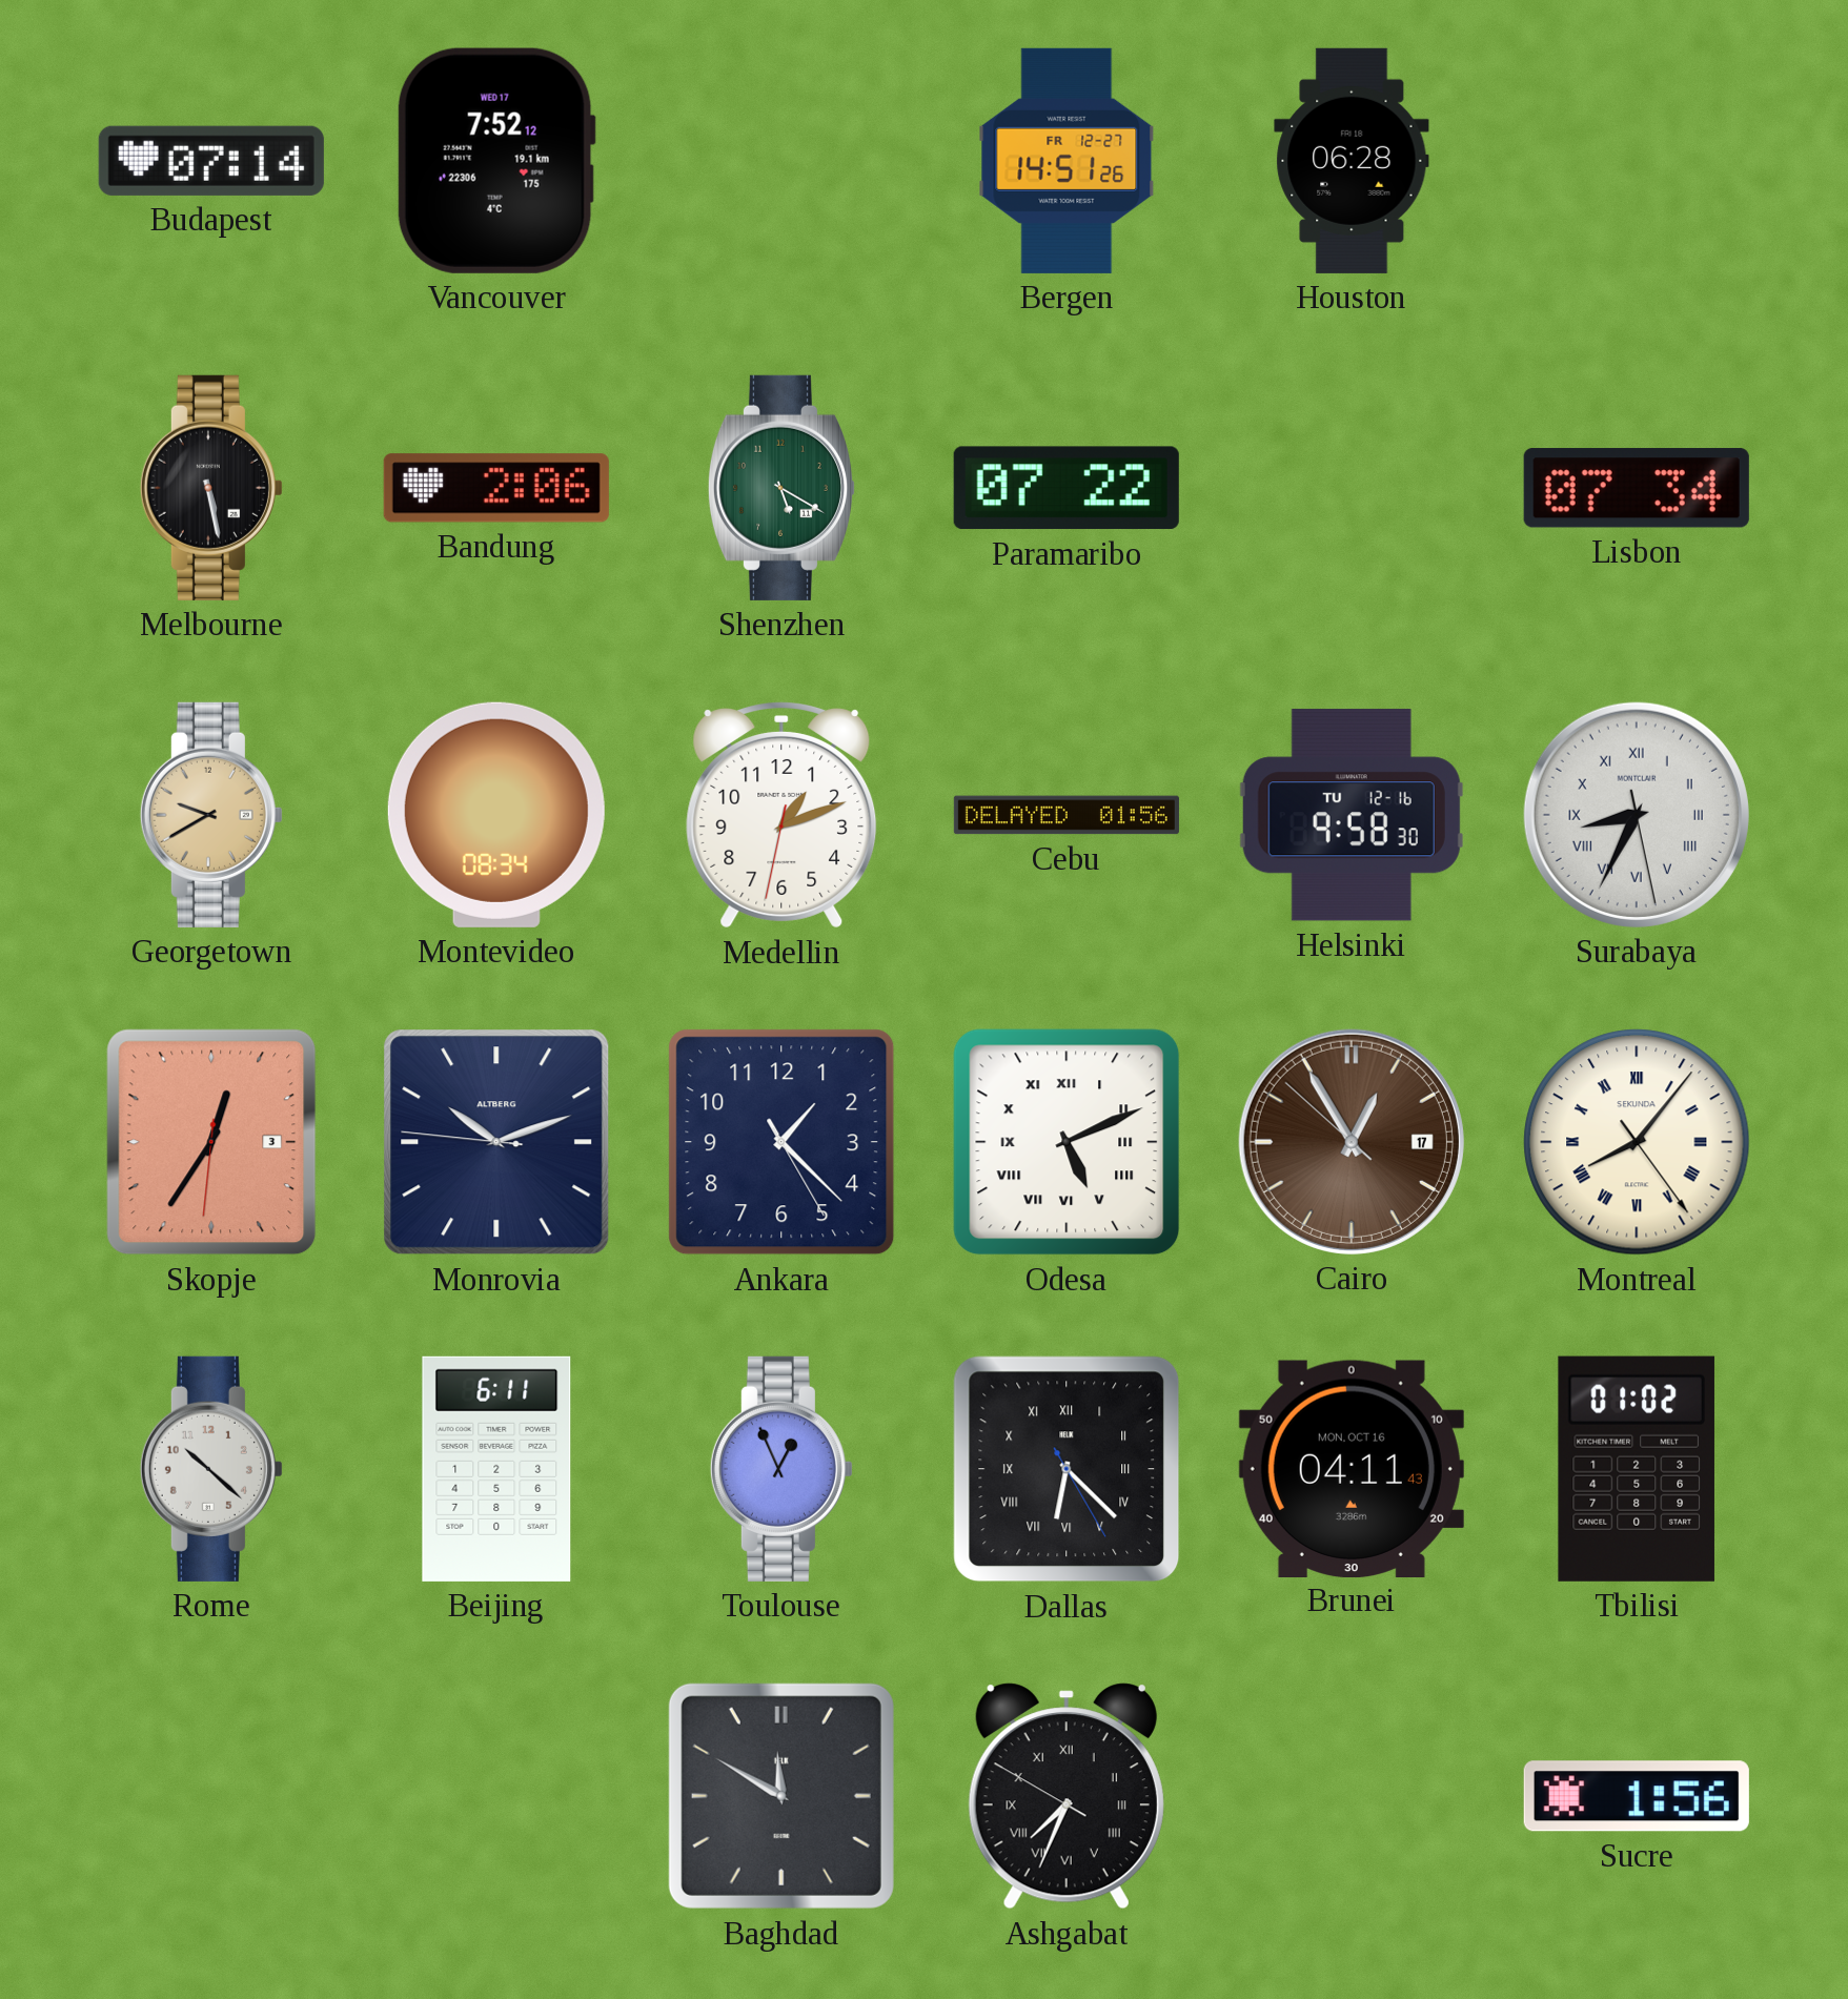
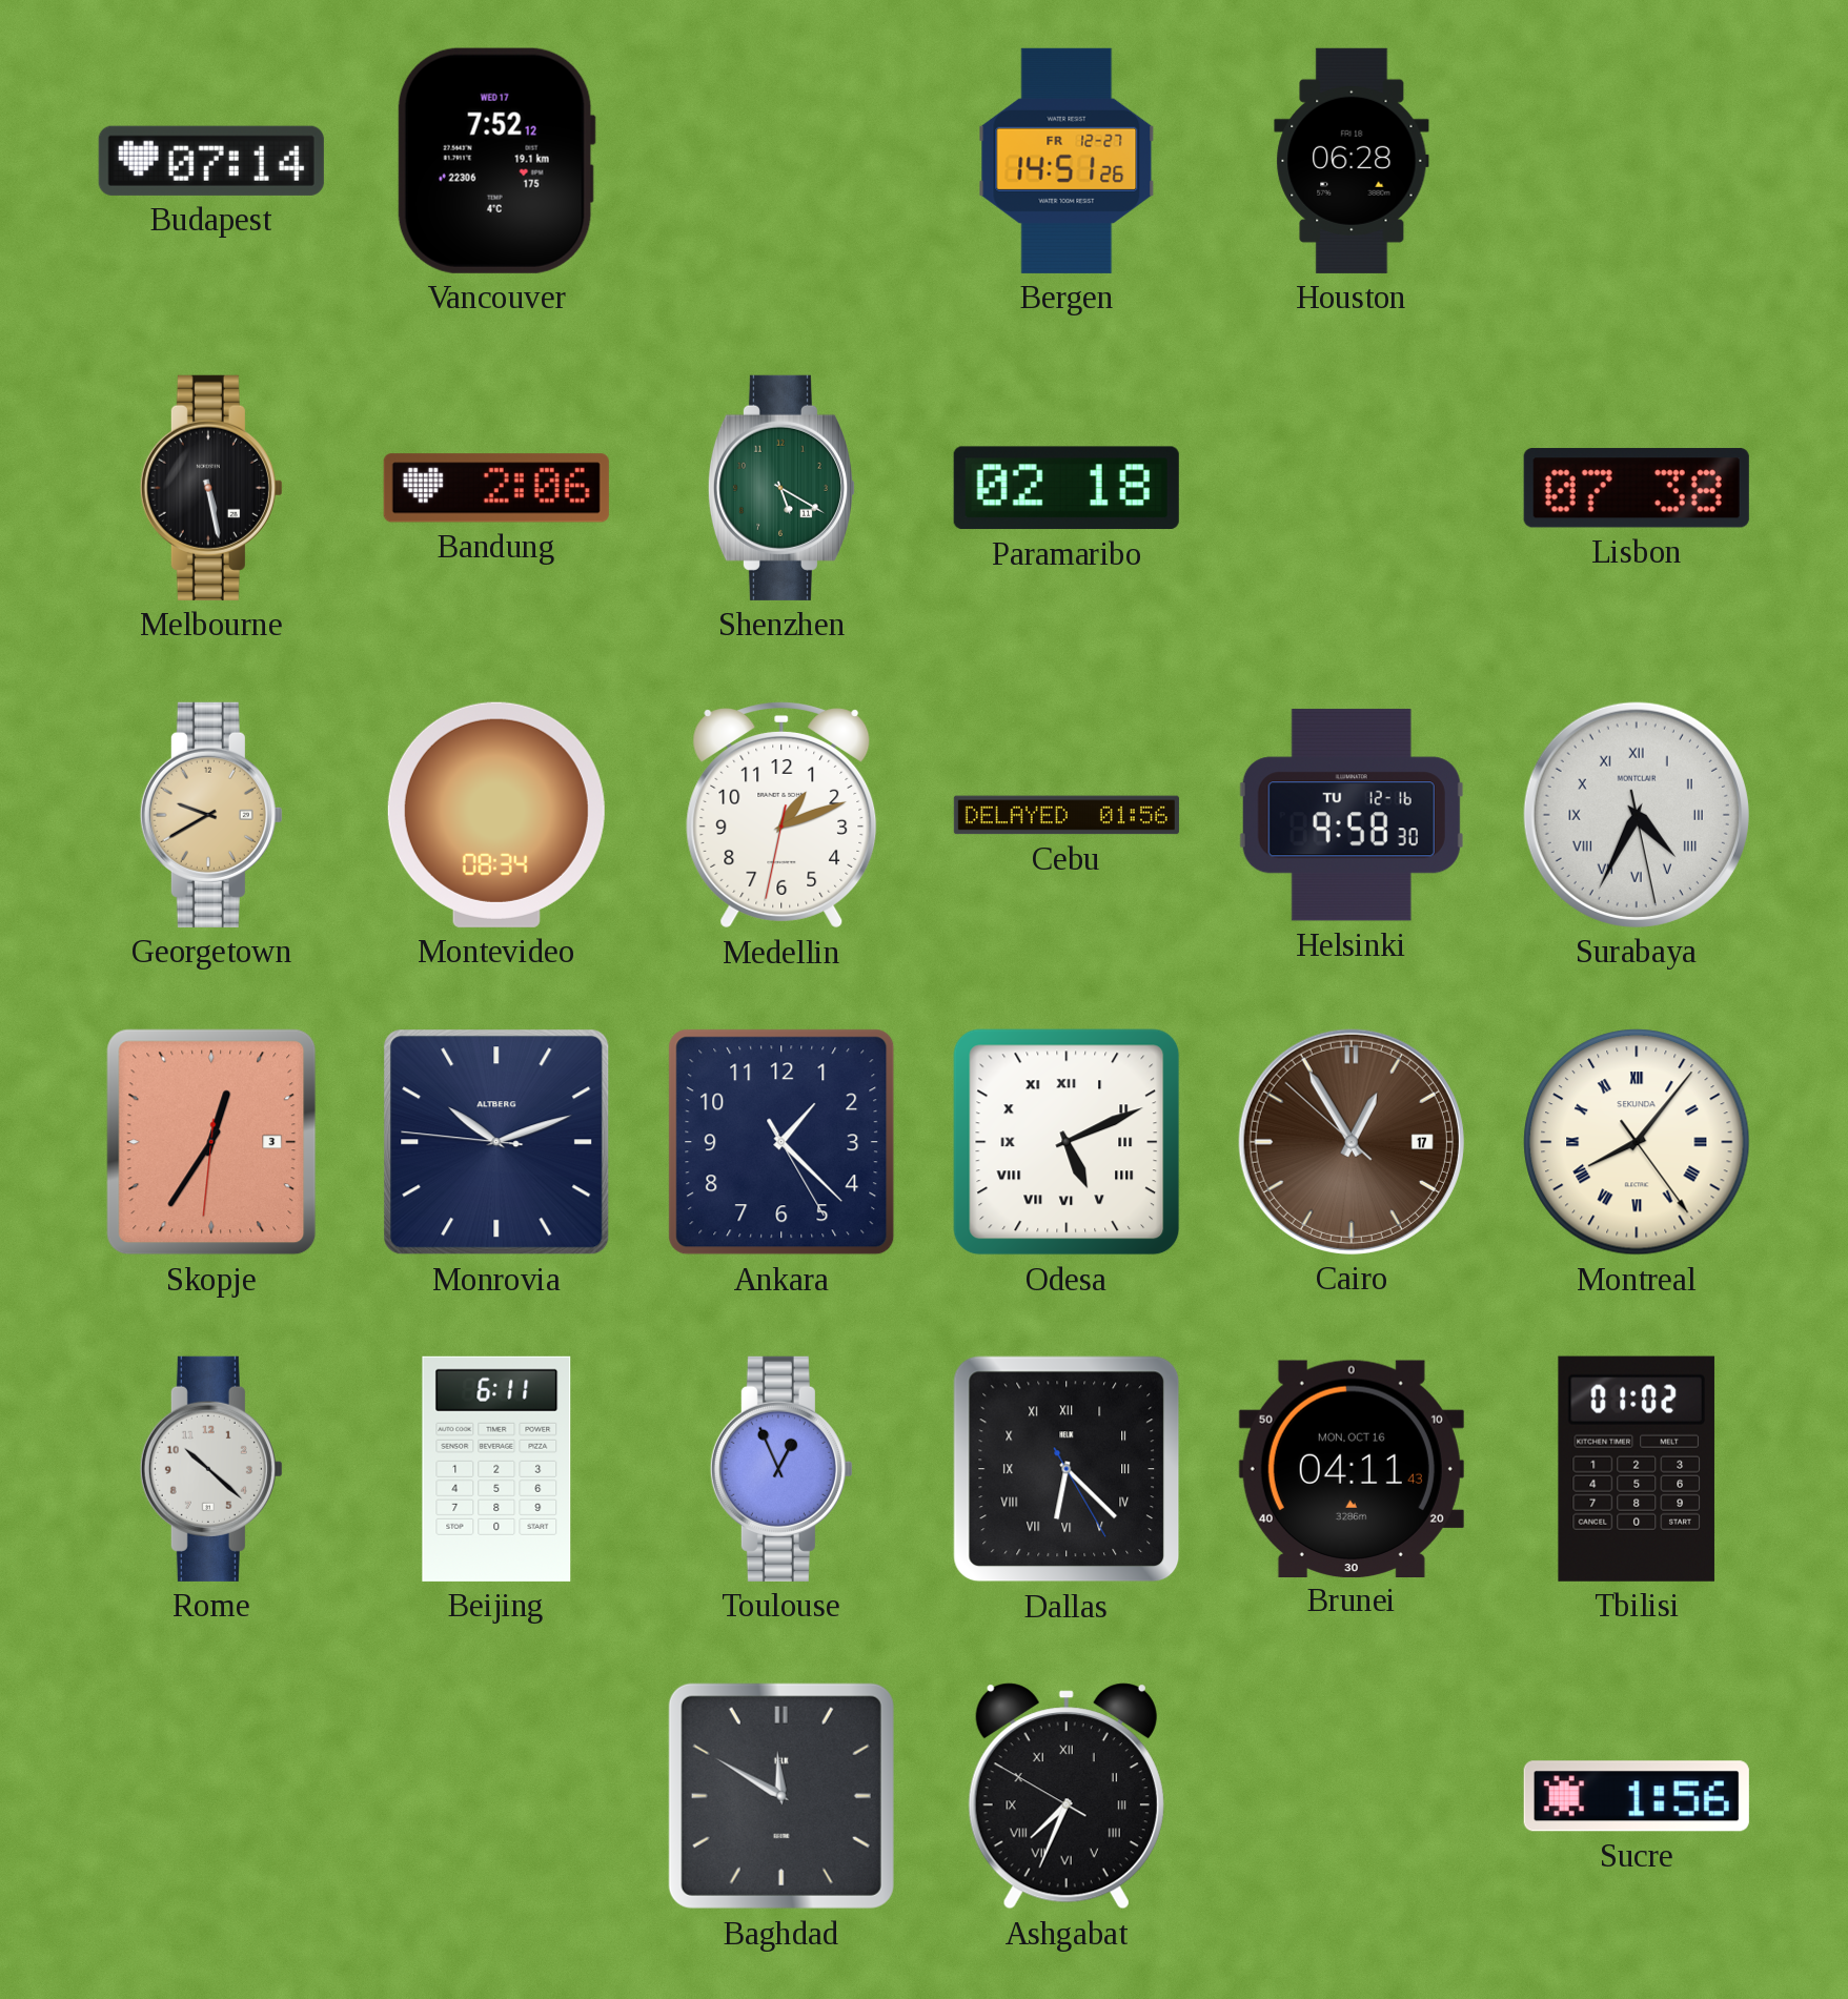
Paramaribo: 07:22 -> 02:18 (1067, 488)
Lisbon: 07:34 -> 07:38 (1637, 488)
Surabaya: 8:34 -> 4:34 (1637, 815)
